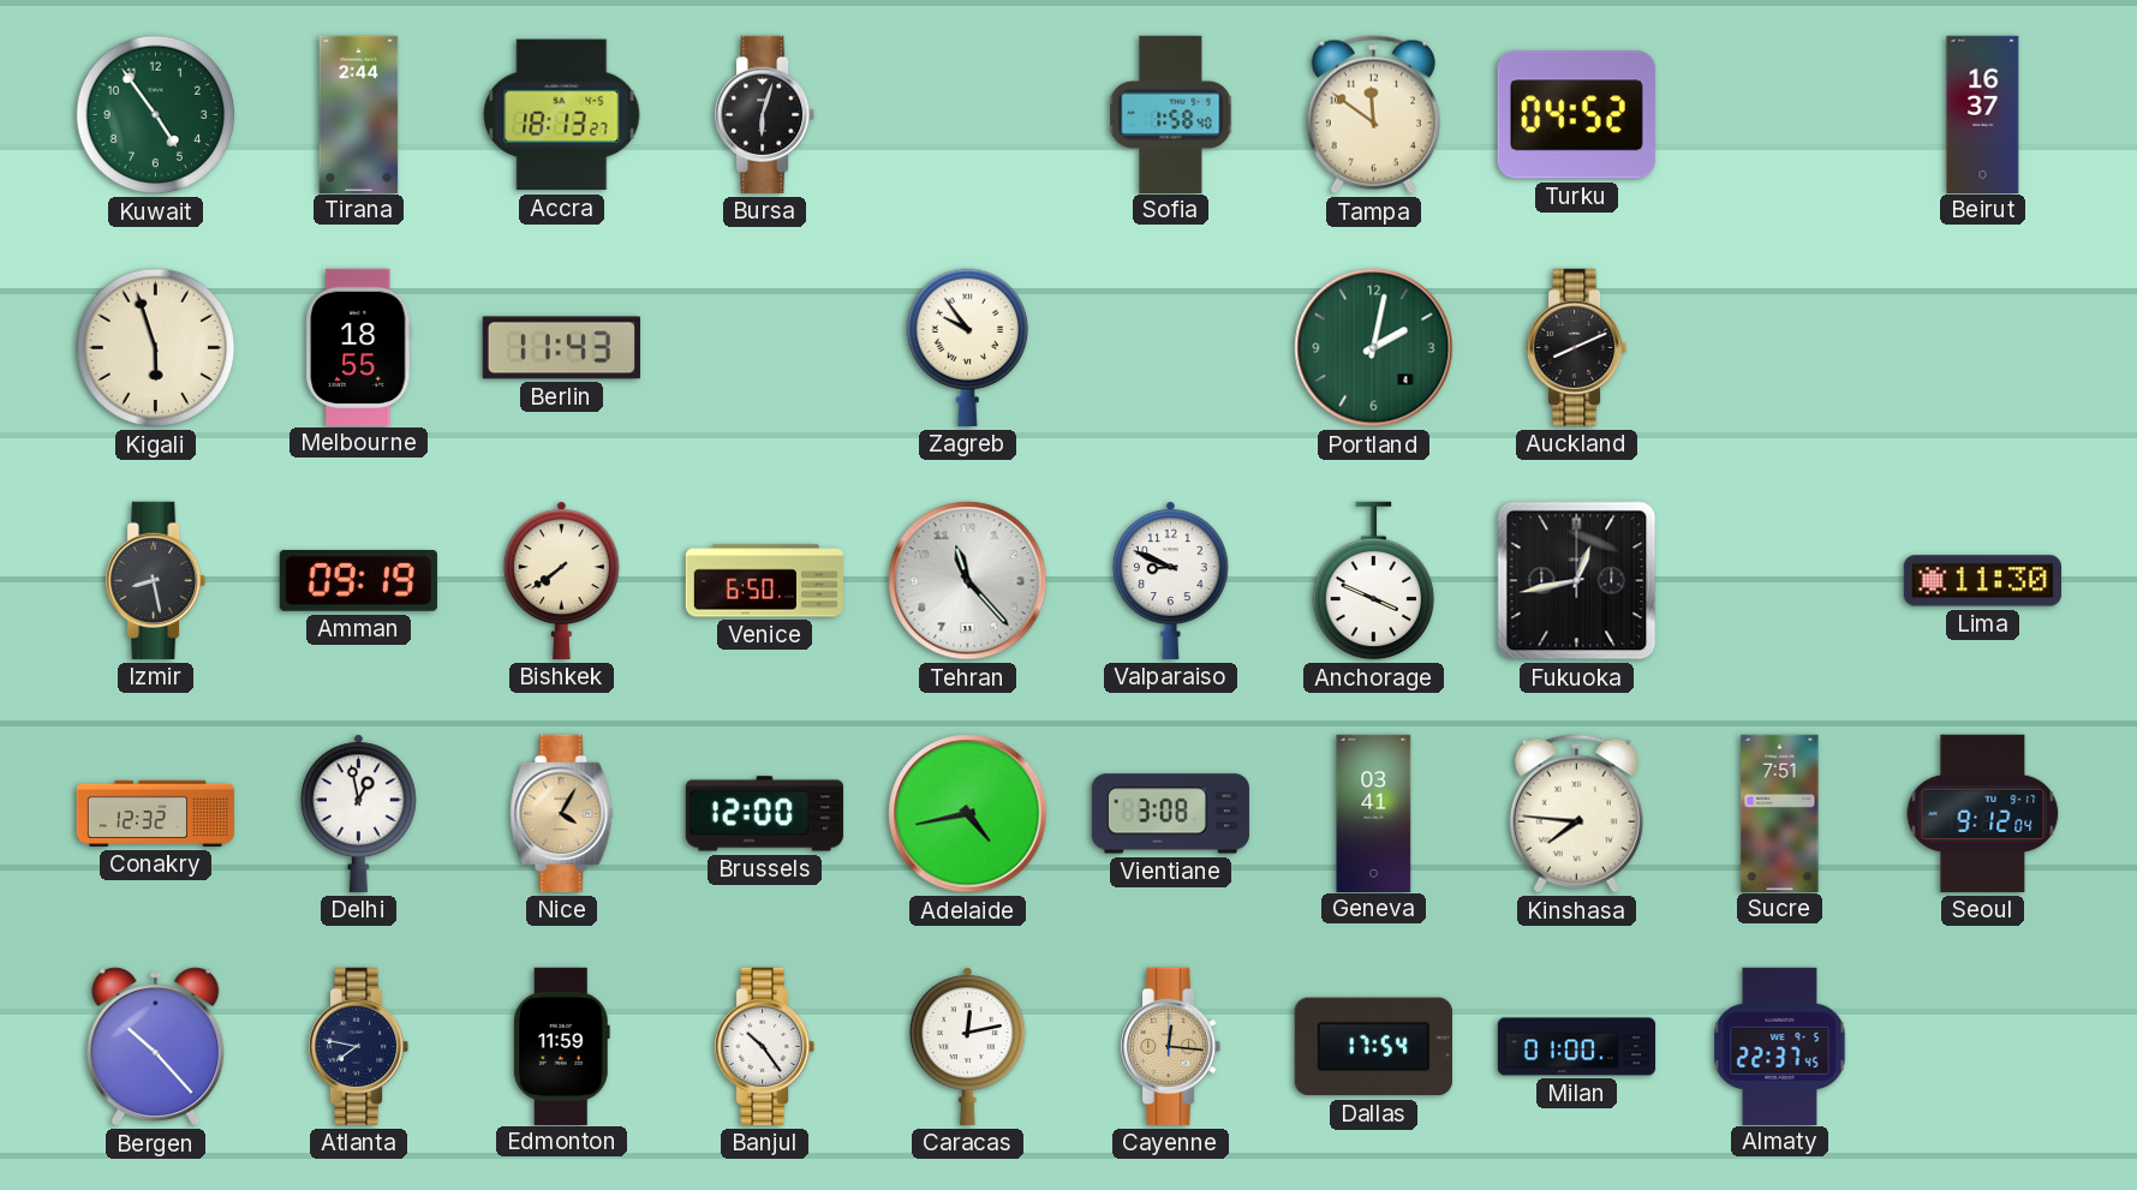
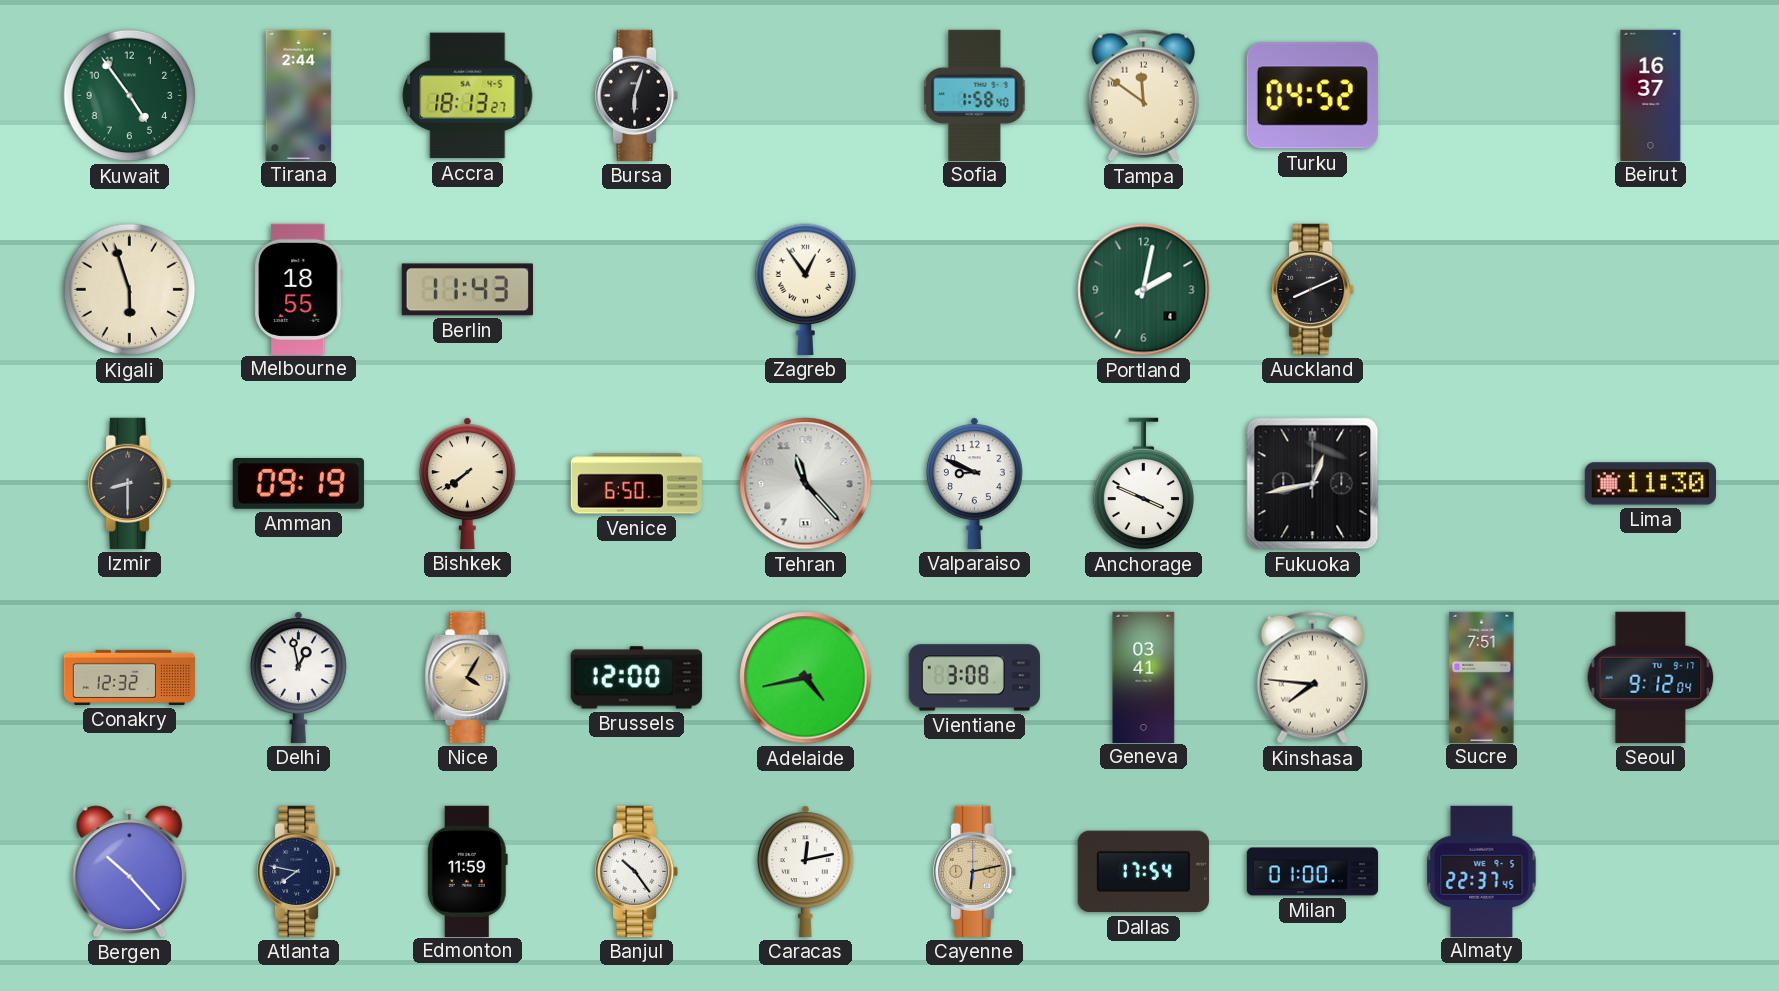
Zagreb: 9:54 -> 12:54 (805, 289)
Izmir: 8:28 -> 8:30 (131, 483)
Cayenne: 12:16 -> 6:13 (976, 871)
